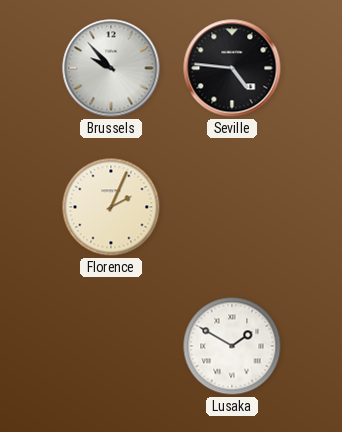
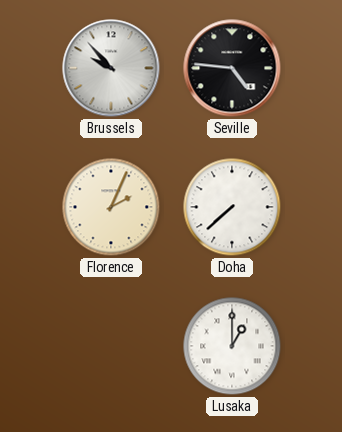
Doha: none -> 7:38 (232, 207)
Lusaka: 1:50 -> 1:00 (232, 346)
